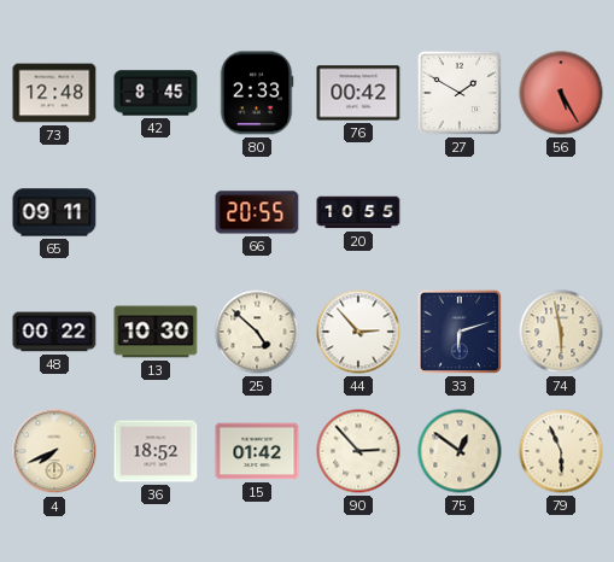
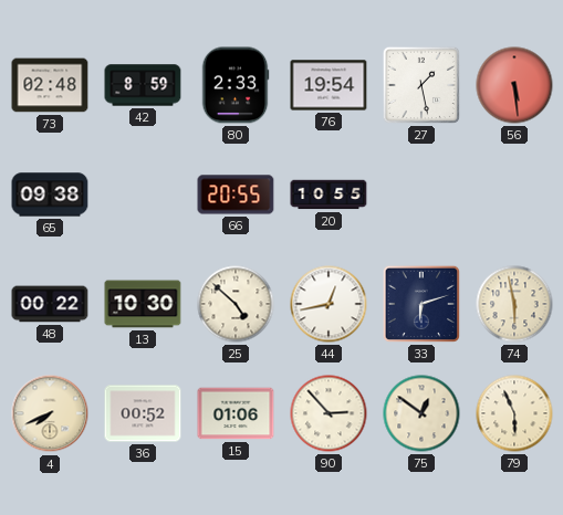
73: 12:48 -> 02:48 (50, 85)
42: 8:45 -> 8:59 (143, 85)
76: 00:42 -> 19:54 (329, 85)
27: 1:50 -> 1:28 (421, 85)
56: 5:25 -> 5:29 (514, 85)
65: 09:11 -> 09:38 (50, 195)
44: 2:53 -> 12:43 (329, 304)
36: 18:52 -> 00:52 (143, 413)
15: 01:42 -> 01:06 (236, 413)
